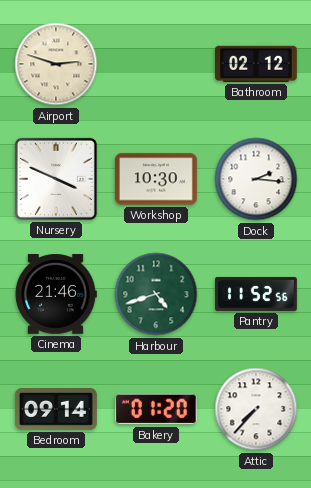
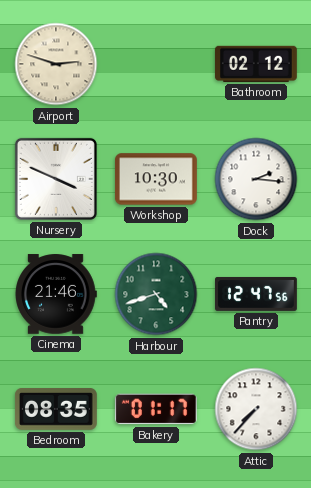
Pantry: 11:52 -> 12:47 (257, 294)
Bedroom: 09:14 -> 08:35 (56, 410)
Bakery: 01:20 -> 01:17 (156, 409)
